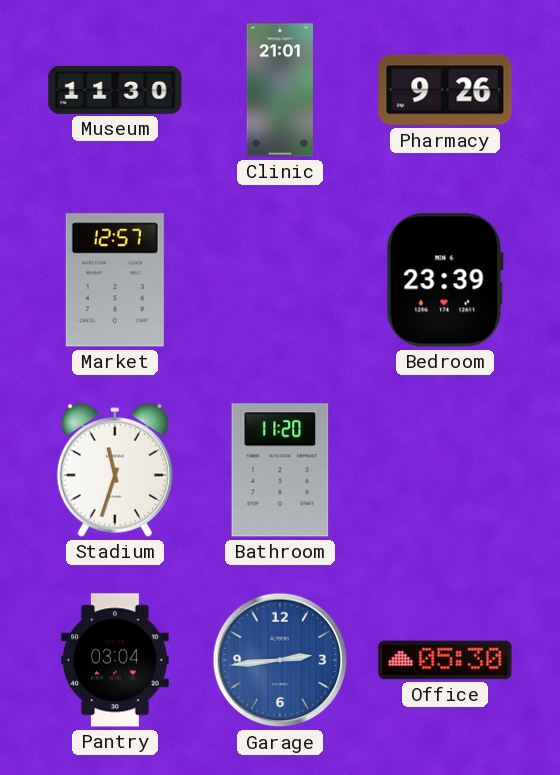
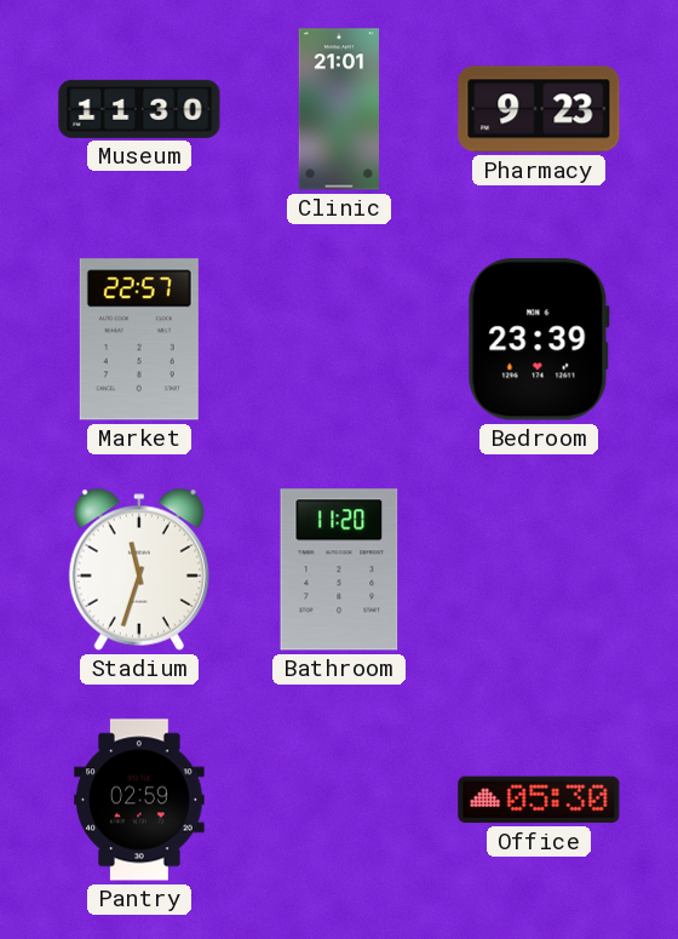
Pharmacy: 9:26 -> 9:23 (539, 109)
Market: 12:57 -> 22:57 (139, 339)
Pantry: 03:04 -> 02:59 (139, 800)
Garage: 2:44 -> none (280, 660)
